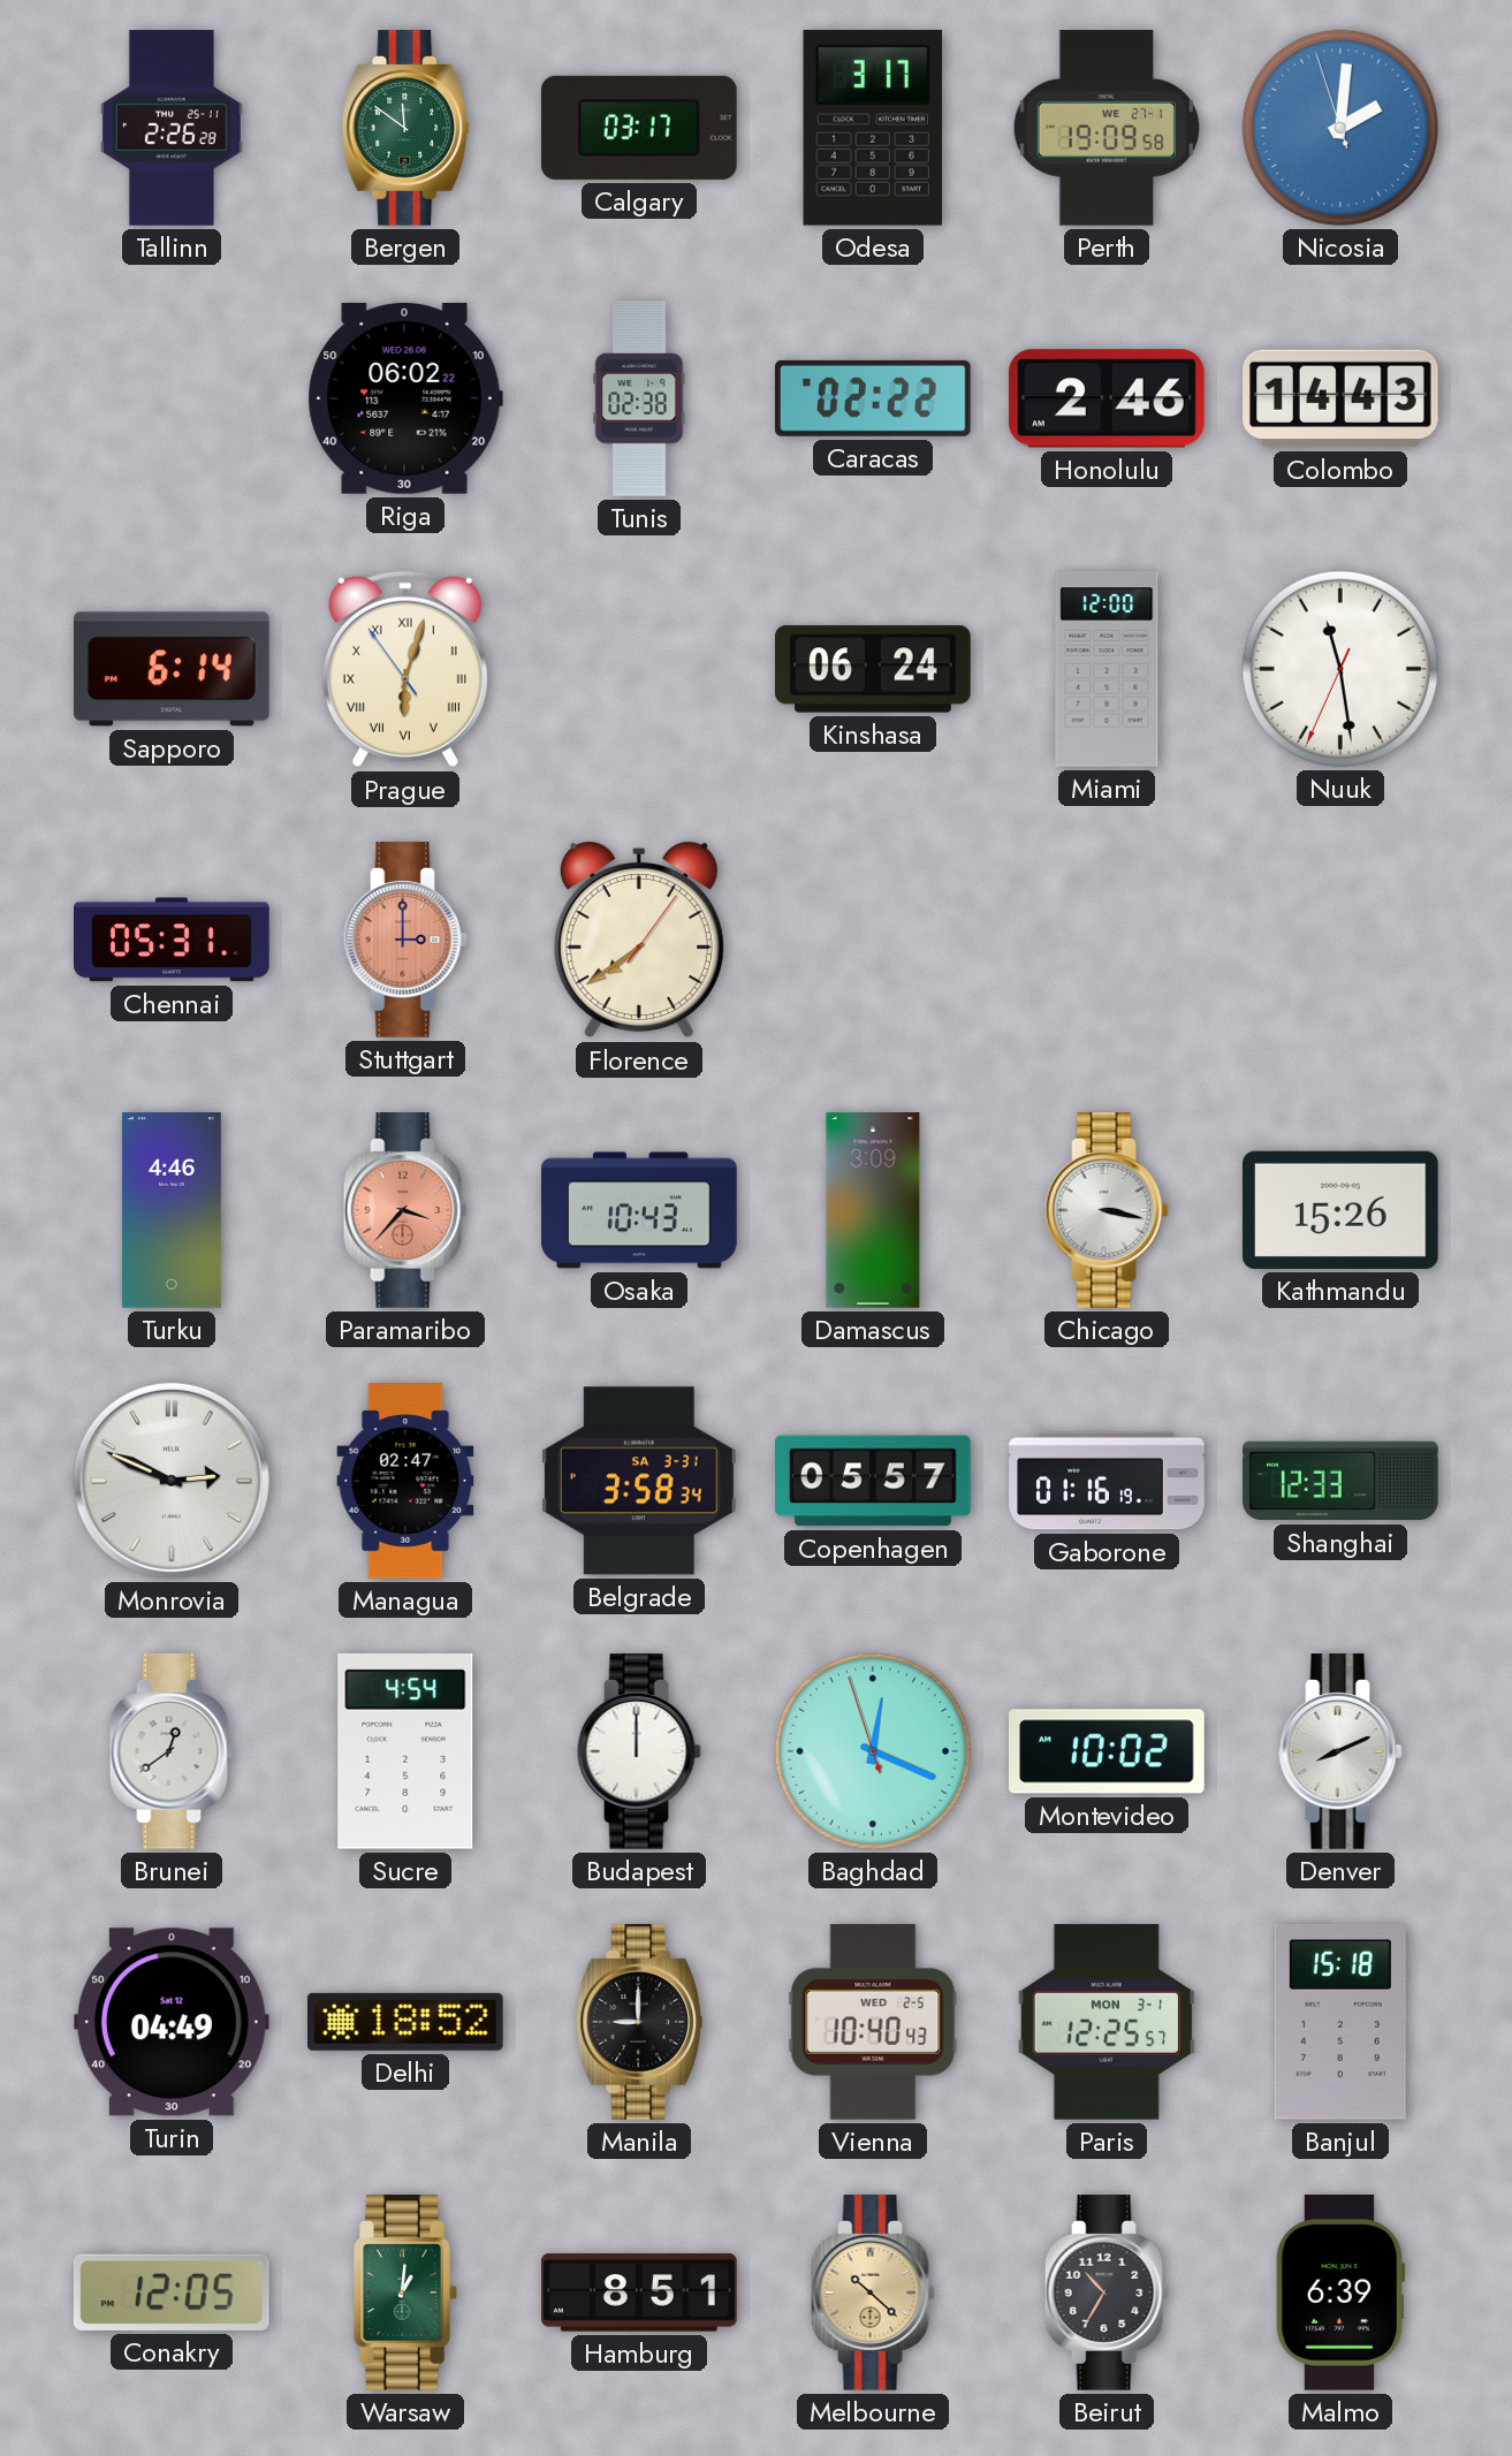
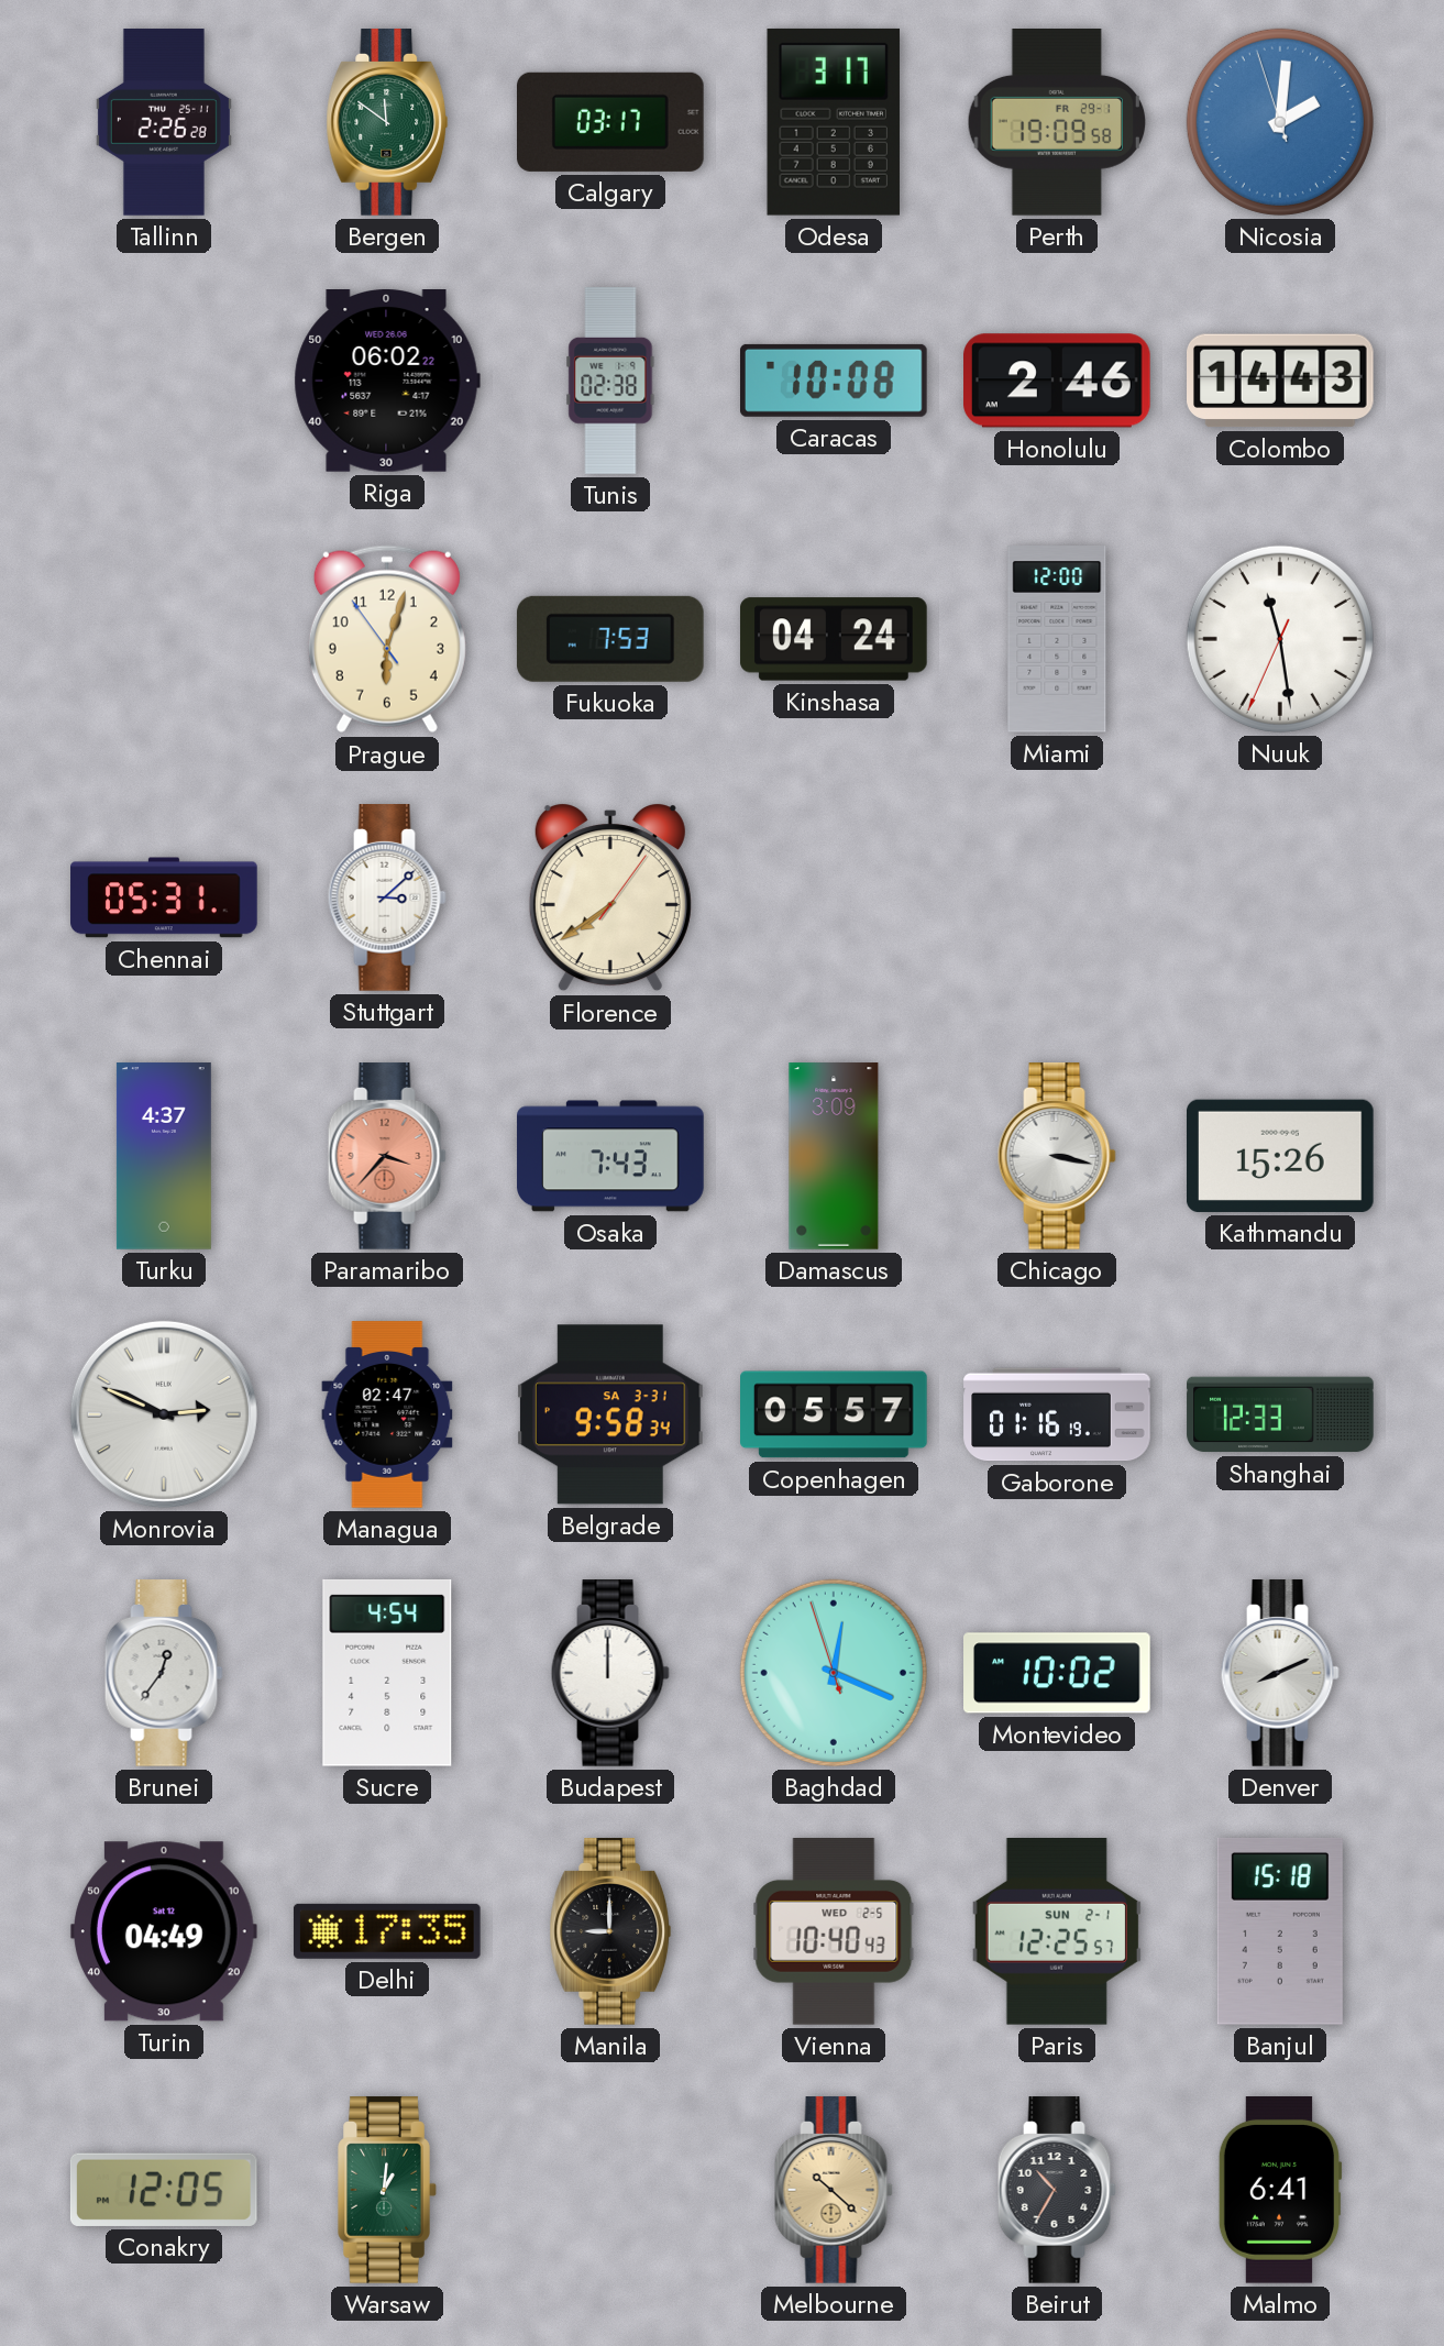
Perth date: WE 27-1 -> FR 29-1 (1056, 123)
Caracas: 02:22 -> 10:08 (835, 381)
Sapporo: 6:14 -> none (172, 669)
Prague numerals: Roman -> Arabic (387, 639)
Fukuoka: none -> 7:53 (610, 639)
Kinshasa: 06:24 -> 04:24 (834, 639)
Stuttgart: 3:00 -> 3:08 (387, 897)
Stuttgart dial: salmon -> white (387, 897)
Turku: 4:46 -> 4:37 (164, 1156)
Osaka: 10:43 -> 7:43 (610, 1156)
Belgrade: 3:58 -> 9:58 (611, 1414)
Brunei: 12:39 -> 12:36 (164, 1673)
Delhi: 18:52 -> 17:35 (387, 1931)
Paris date: MON 3-1 -> SUN 2-1 (1057, 1932)
Hamburg: 8:51 -> none (639, 2292)
Malmo: 6:39 -> 6:41 (1280, 2191)
